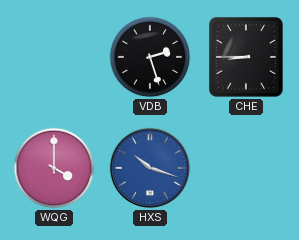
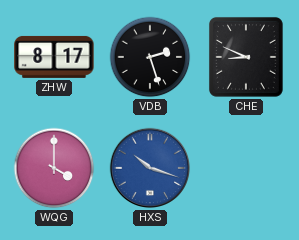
ZHW: none -> 8:17 (54, 57)
CHE: 8:45 -> 8:49 (246, 57)
